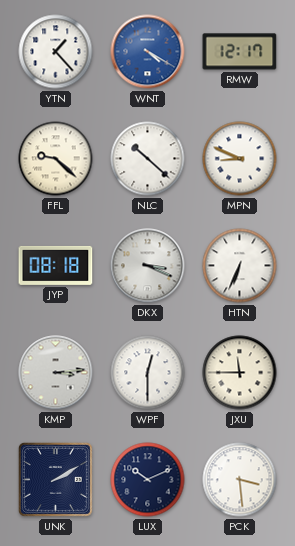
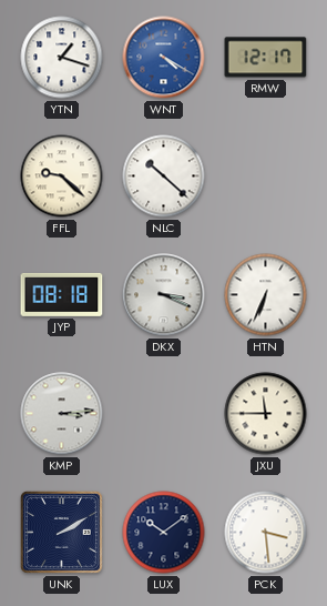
YTN: 1:23 -> 1:18 (62, 58)
MPN: 8:49 -> none (240, 159)
WPF: 12:30 -> none (148, 373)
LUX: 10:11 -> 10:09 (164, 533)
